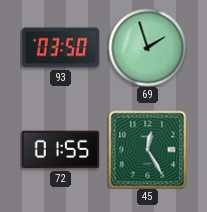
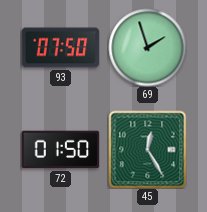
93: 03:50 -> 07:50 (60, 48)
72: 01:55 -> 01:50 (60, 150)
